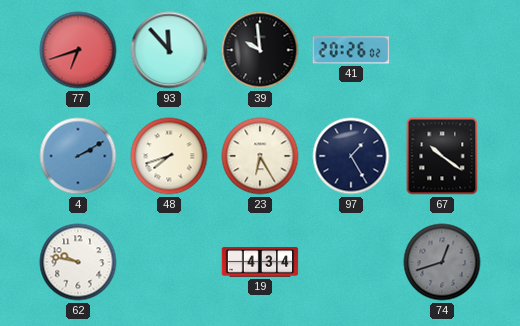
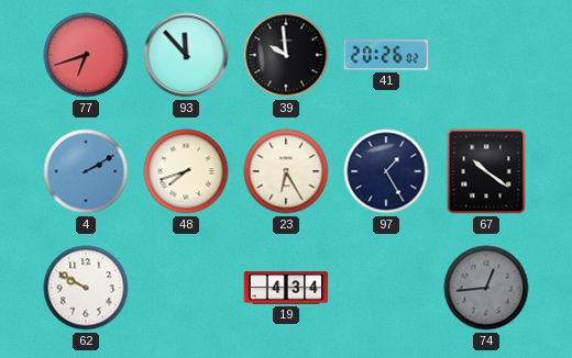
62: 9:47 -> 9:50 (86, 288)
74: 12:42 -> 12:44 (486, 288)
